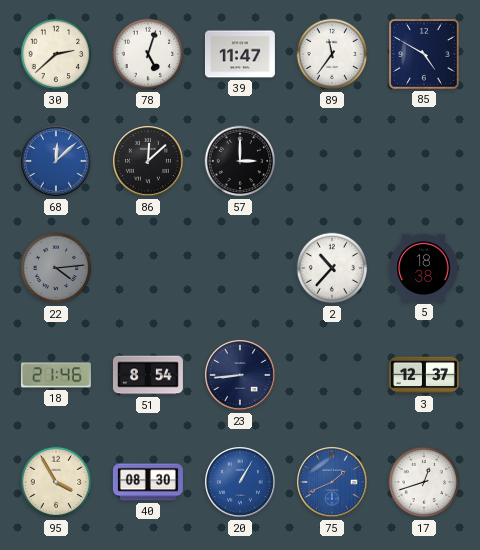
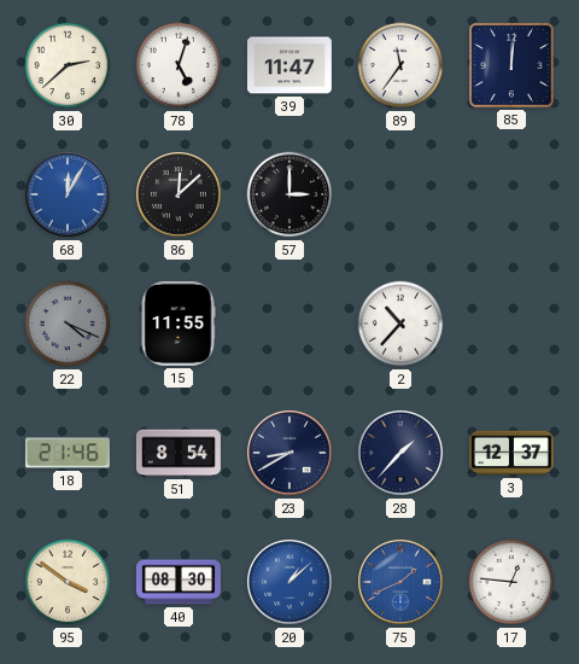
85: 4:50 -> 12:01 (511, 66)
68: 12:08 -> 12:05 (69, 196)
22: 4:14 -> 4:19 (68, 324)
15: none -> 11:55 (179, 324)
5: 18:38 -> none (424, 268)
23: 8:44 -> 8:40 (291, 454)
28: none -> 1:37 (402, 454)
95: 3:55 -> 3:51 (68, 582)
20: 1:05 -> 1:08 (291, 583)
17: 12:42 -> 12:46 (511, 582)
